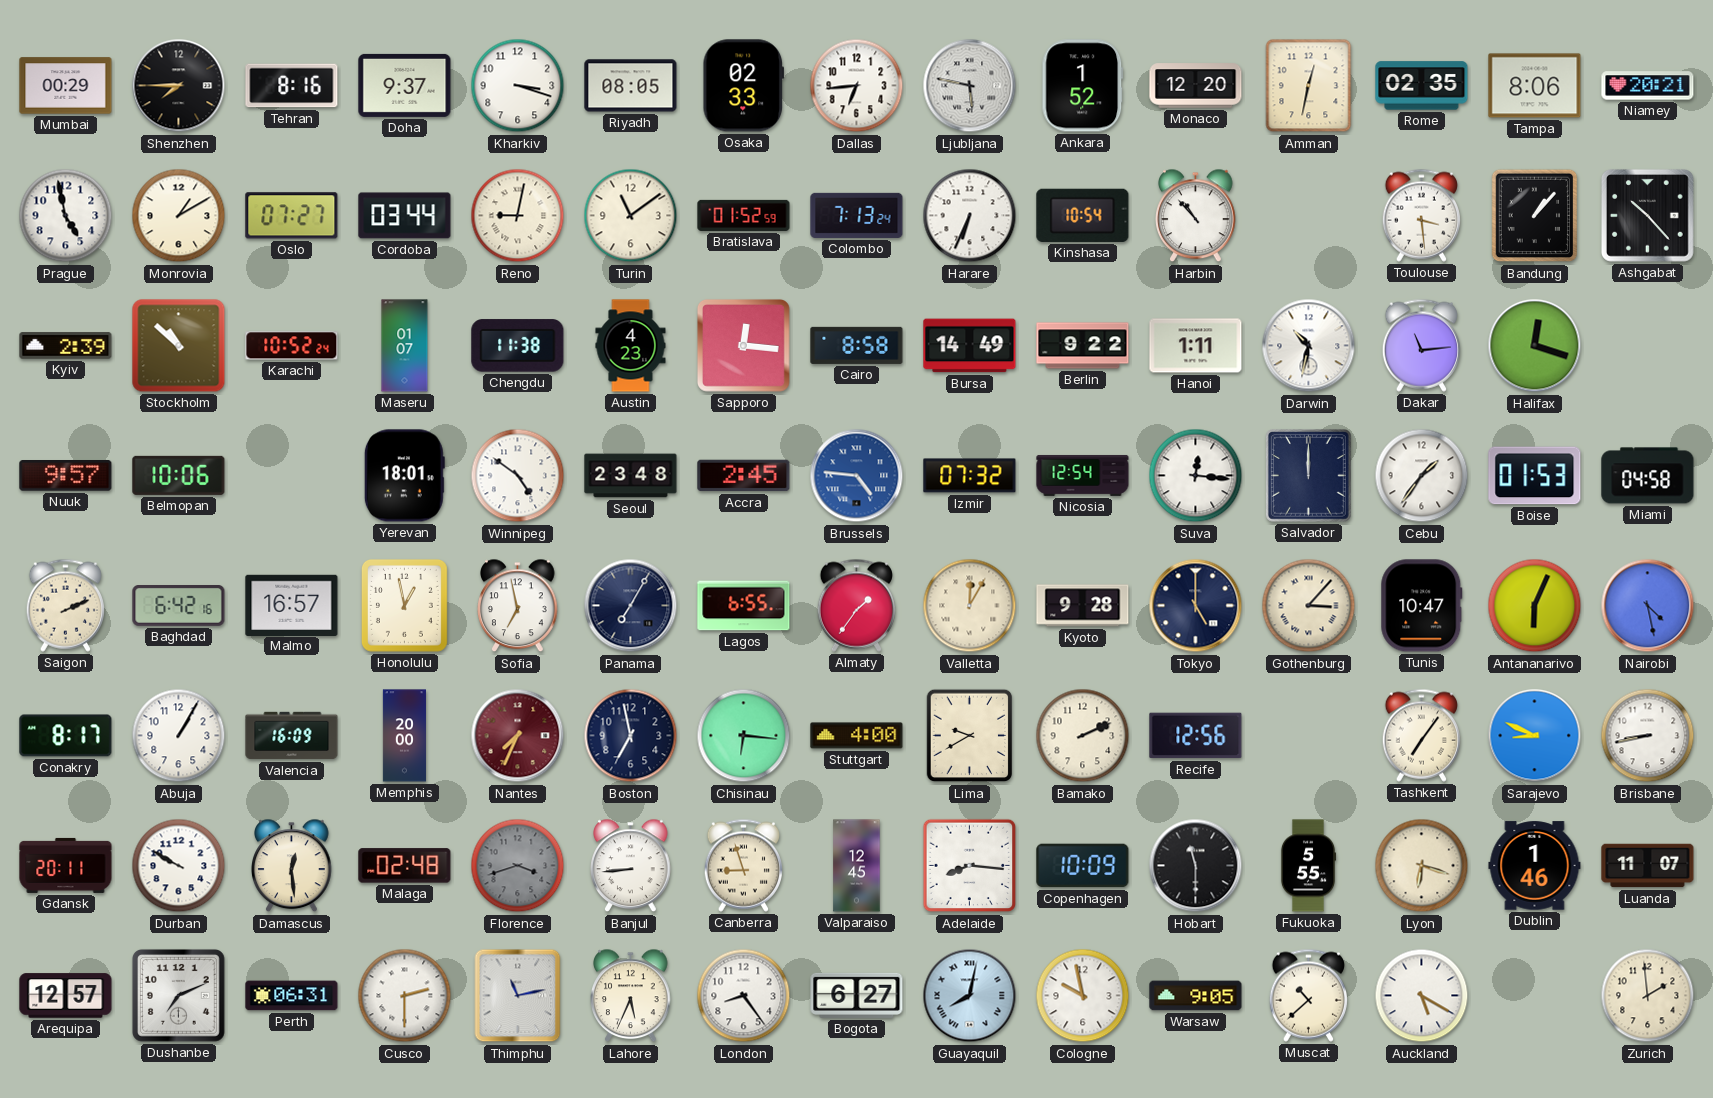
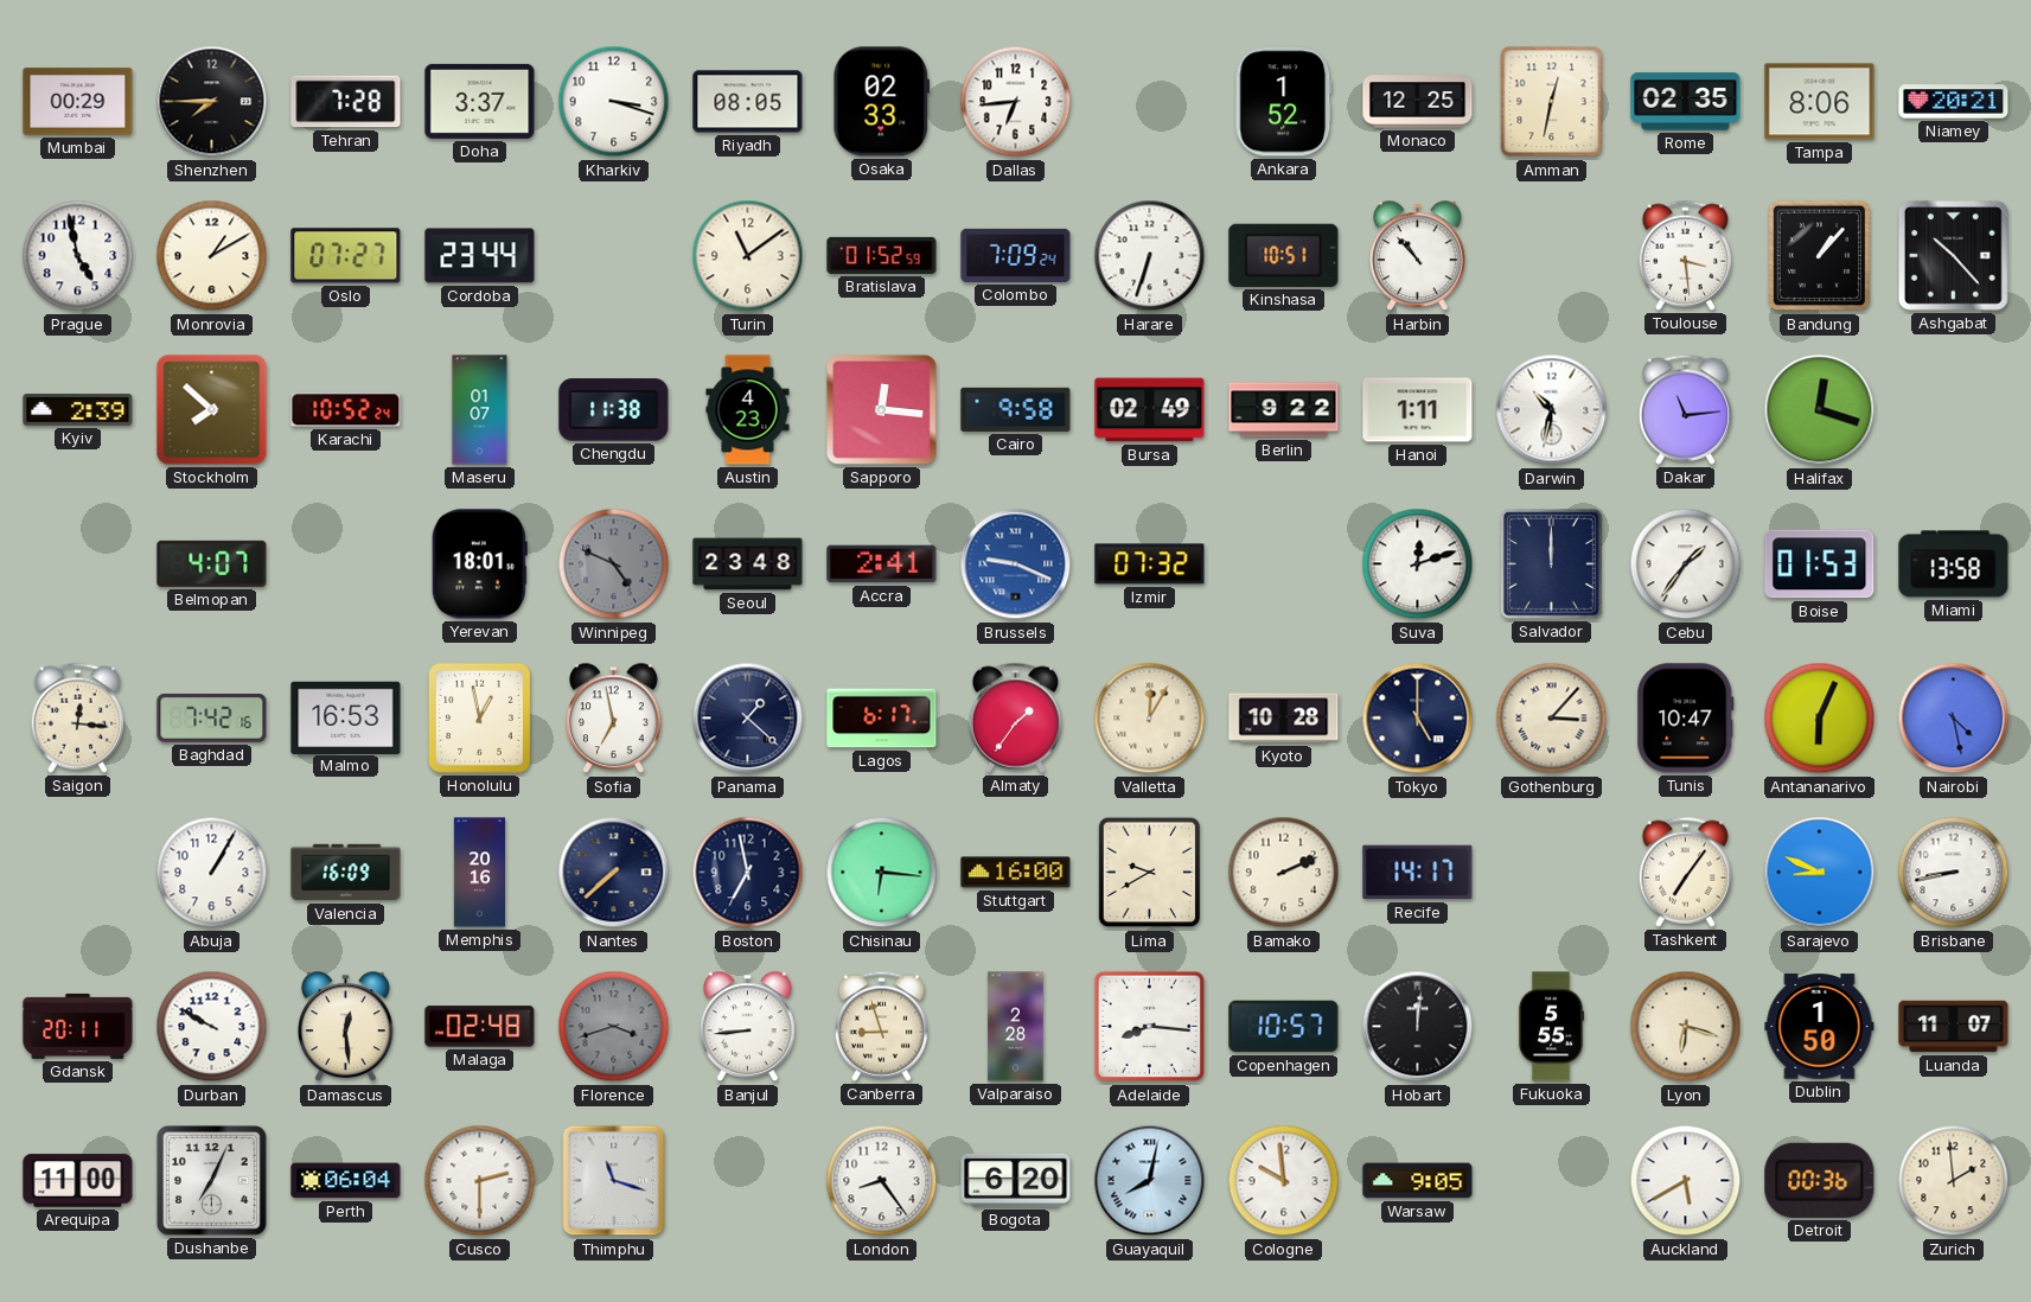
Tehran: 8:16 -> 7:28 (346, 102)
Doha: 9:37 -> 3:37 (480, 101)
Ljubljana: 5:47 -> none (970, 86)
Monaco: 12:20 -> 12:25 (1418, 102)
Cordoba: 03:44 -> 23:44 (480, 256)
Reno: 9:02 -> none (518, 216)
Colombo: 7:13 -> 7:09 (1016, 255)
Harare: 6:34 -> 6:33 (1150, 256)
Kinshasa: 10:54 -> 10:51 (1284, 255)
Stockholm: 10:52 -> 7:52 (212, 410)
Cairo: 8:58 -> 9:58 (1016, 409)
Bursa: 14:49 -> 02:49 (1150, 410)
Nuuk: 9:57 -> none (66, 476)
Belmopan: 10:06 -> 4:07 (212, 563)
Winnipeg: 4:51 -> 4:49 (614, 564)
Winnipeg dial: white -> grey (614, 564)
Accra: 2:45 -> 2:41 (882, 564)
Brussels: 4:46 -> 9:19 (1016, 564)
Nicosia: 12:54 -> none (1083, 475)
Suva: 12:16 -> 12:12 (1418, 564)
Miami: 04:58 -> 13:58 (1954, 564)
Saigon: 2:11 -> 12:16 (77, 717)
Baghdad: 6:42 -> 7:42 (212, 719)
Malmo: 16:57 -> 16:53 (346, 717)
Panama: 7:05 -> 1:22 (748, 719)
Lagos: 6:55 -> 6:17 (882, 719)
Kyoto: 9:28 -> 10:28 (1284, 719)
Conakry: 8:17 -> none (66, 736)
Memphis: 20:00 -> 20:16 (479, 873)
Nantes: 7:34 -> 7:38 (614, 873)
Nantes dial: burgundy -> navy (614, 873)
Stuttgart: 4:00 -> 16:00 (1016, 873)
Recife: 12:56 -> 14:17 (1418, 873)
Valparaiso: 12:45 -> 2:28 (1016, 1027)
Copenhagen: 10:09 -> 10:57 (1284, 1027)
Hobart: 11:30 -> 12:01 (1418, 1027)
Dublin: 1:46 -> 1:50 (1820, 1027)
Arequipa: 12:57 -> 11:00 (78, 1181)
Dushanbe: 7:11 -> 7:04 (211, 1180)
Perth: 06:31 -> 06:04 (346, 1181)
Thimphu: 11:13 -> 11:18 (614, 1181)
Lahore: 5:34 -> none (631, 996)
Bogota: 6:27 -> 6:20 (1016, 1180)
Cologne: 9:58 -> 9:59 (1284, 1181)
Muscat: 10:38 -> none (1308, 995)
Auckland: 5:20 -> 5:40 (1686, 1181)
Detroit: none -> 00:36 (1820, 1180)
